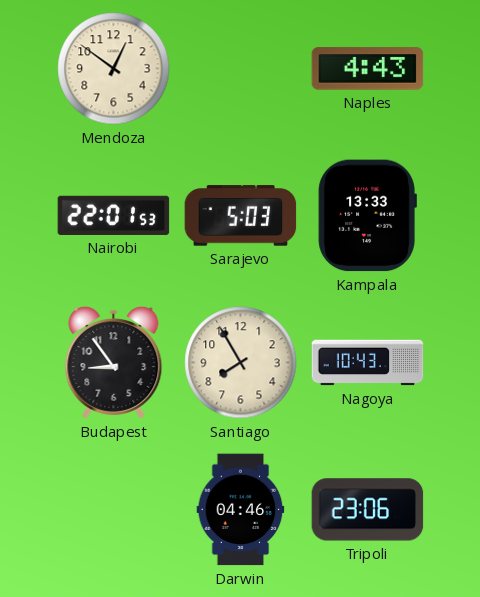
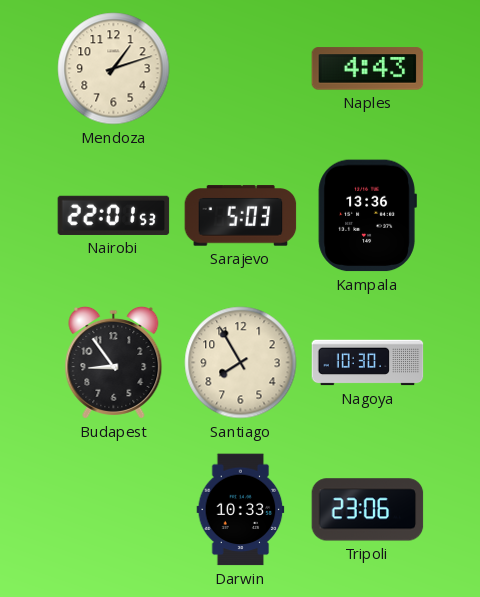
Mendoza: 12:51 -> 1:12 (114, 69)
Kampala: 13:33 -> 13:36 (367, 216)
Nagoya: 10:43 -> 10:30 (368, 363)
Darwin: 04:46 -> 10:33 (241, 510)
